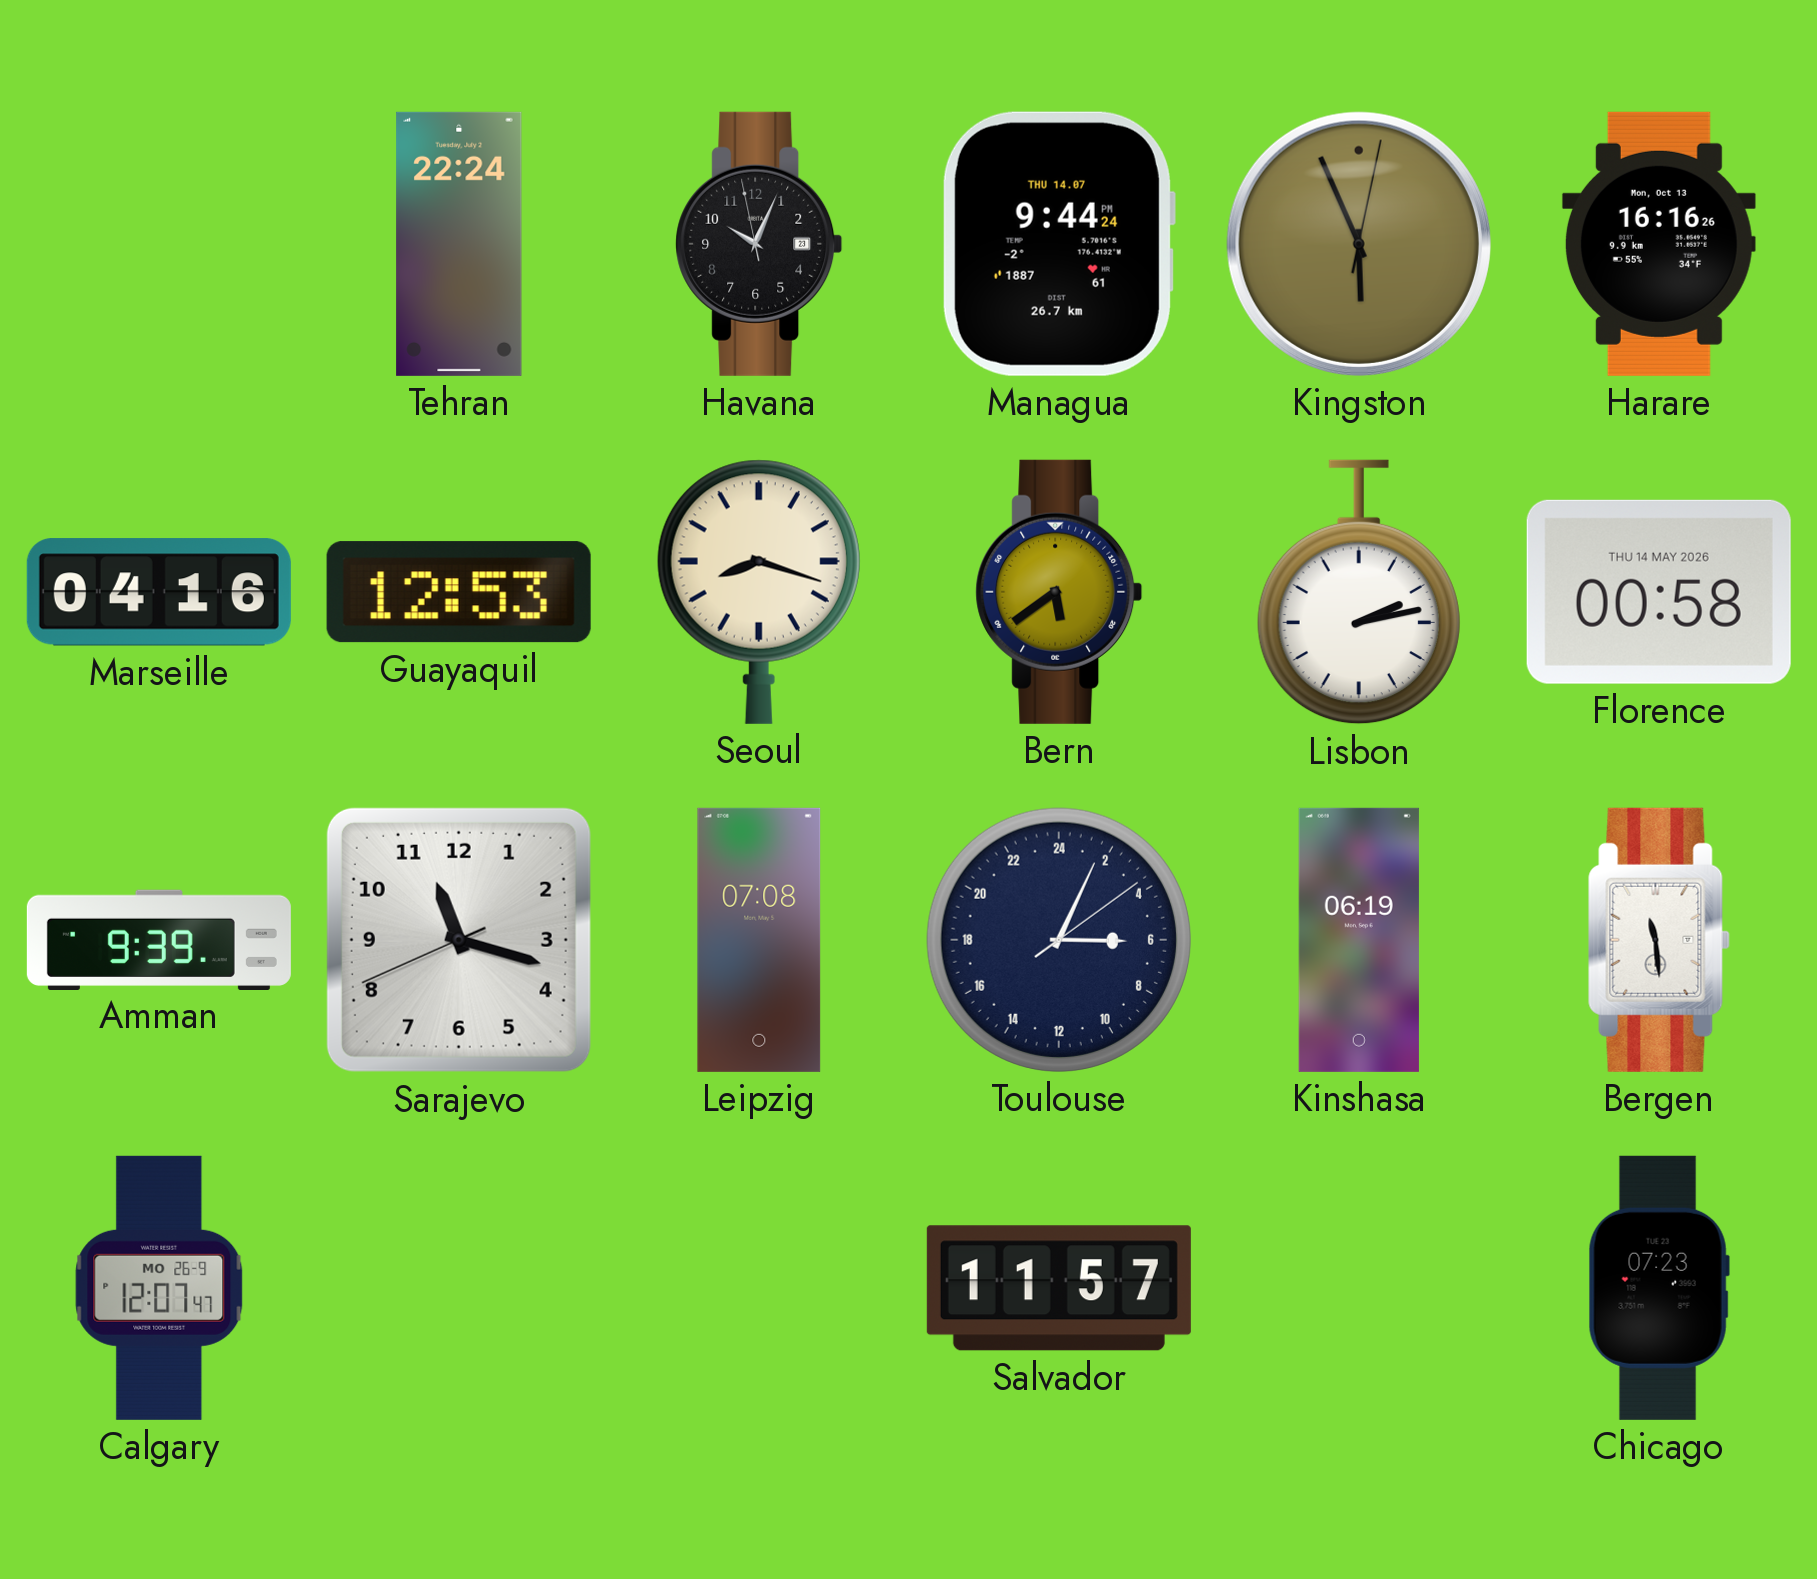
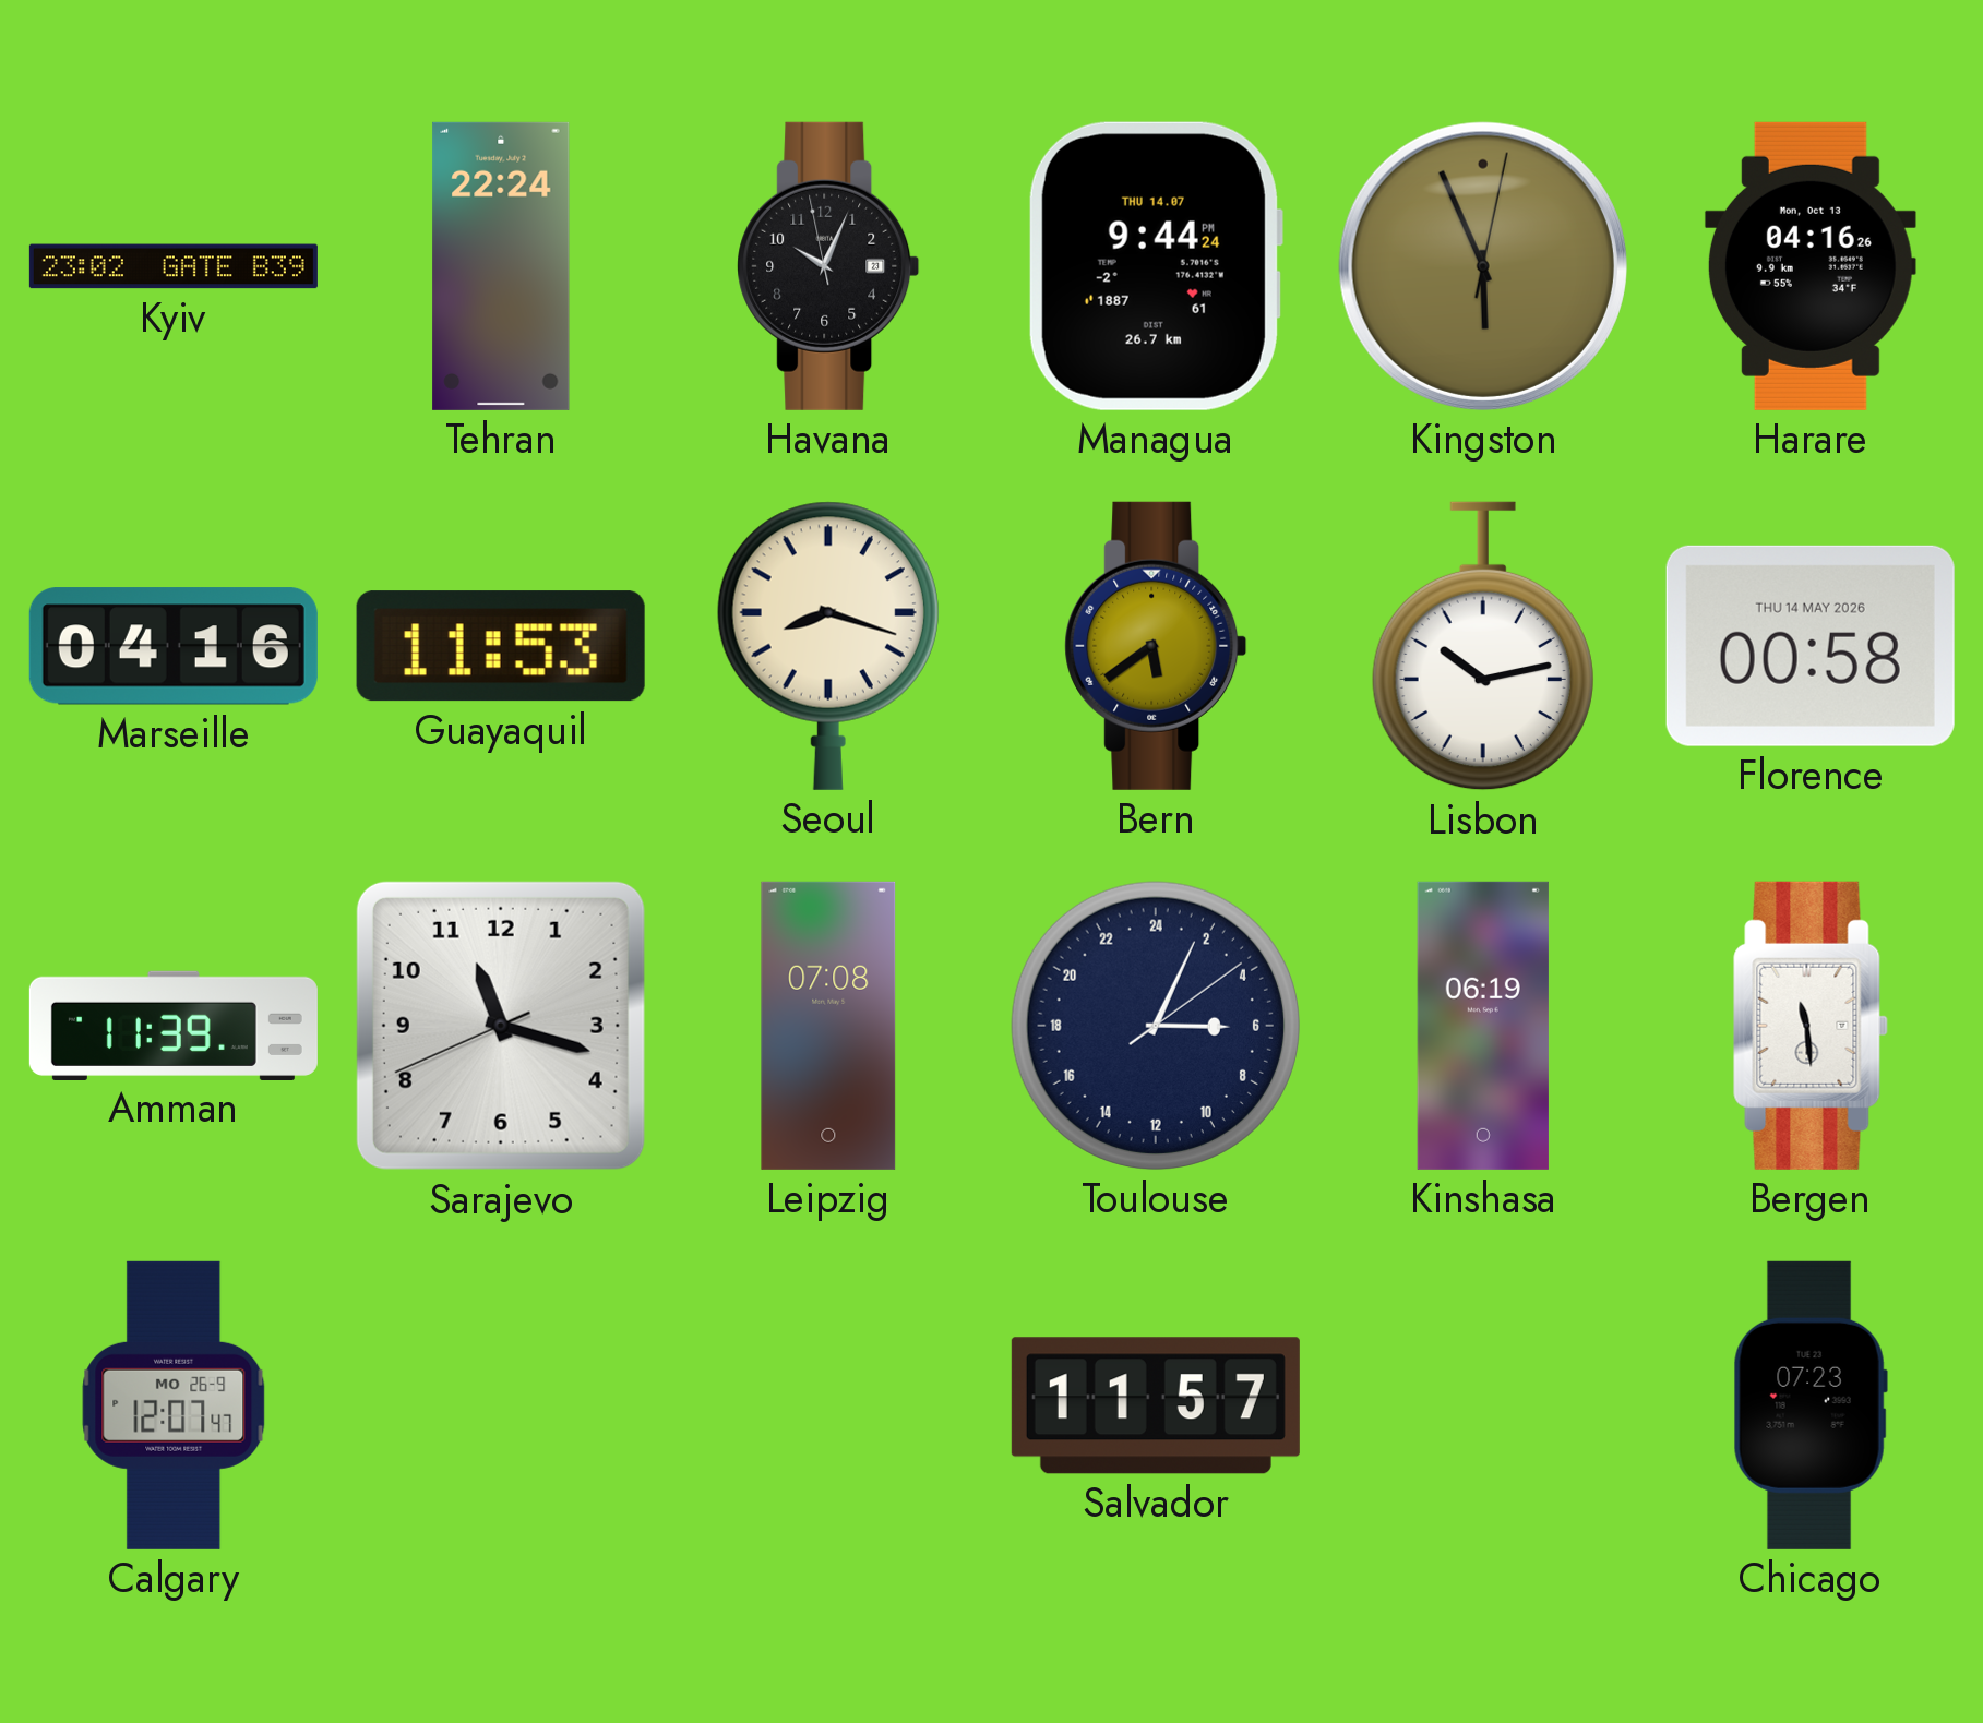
Kyiv: none -> 23:02 (174, 266)
Harare: 16:16 -> 04:16 (1811, 266)
Guayaquil: 12:53 -> 11:53 (501, 646)
Lisbon: 2:13 -> 10:13 (1483, 646)
Amman: 9:39 -> 11:39 (174, 1025)
